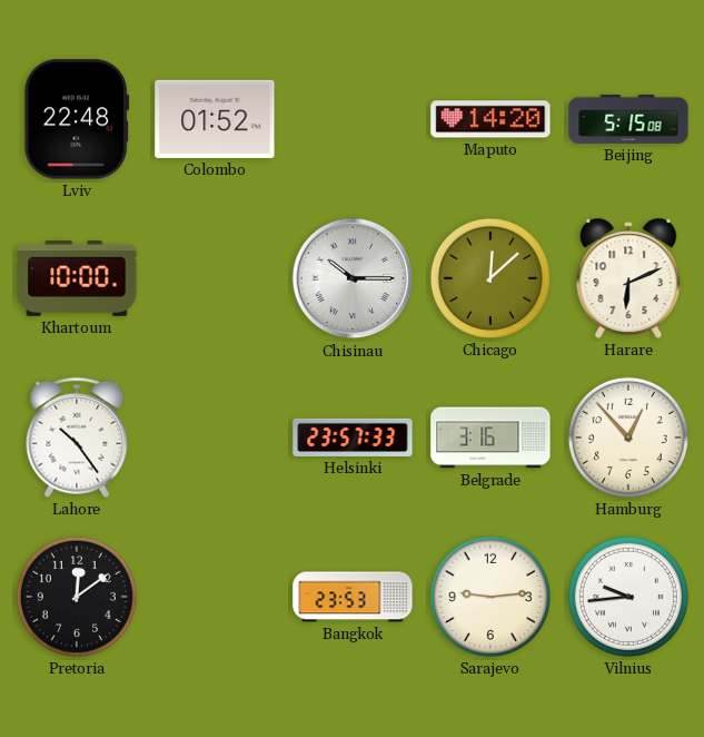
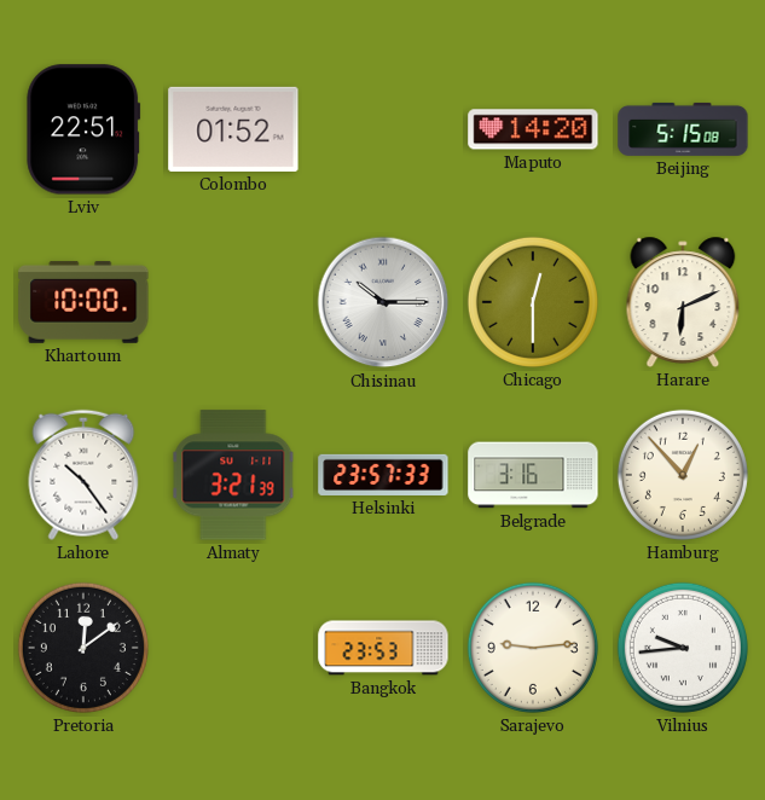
Lviv: 22:48 -> 22:51 (83, 129)
Chicago: 12:08 -> 12:30 (533, 302)
Almaty: none -> 3:21 (233, 475)
